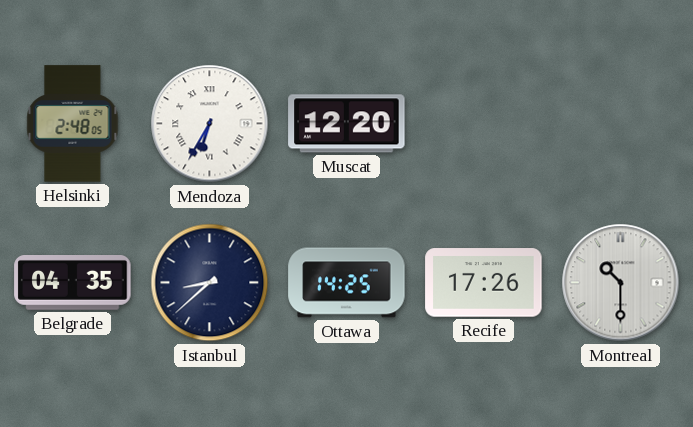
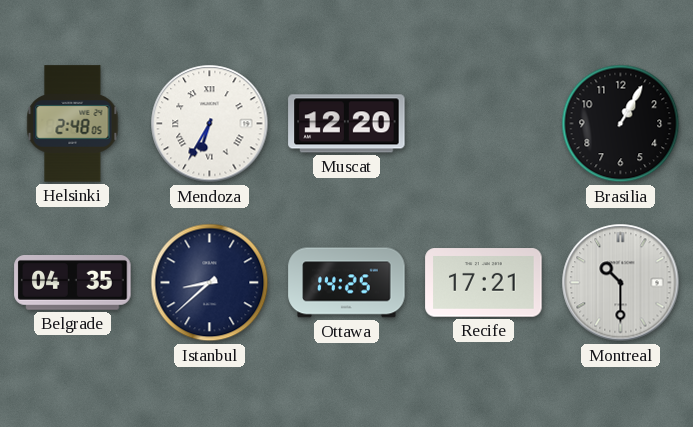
Brasilia: none -> 1:05 (621, 124)
Recife: 17:26 -> 17:21 (484, 283)
